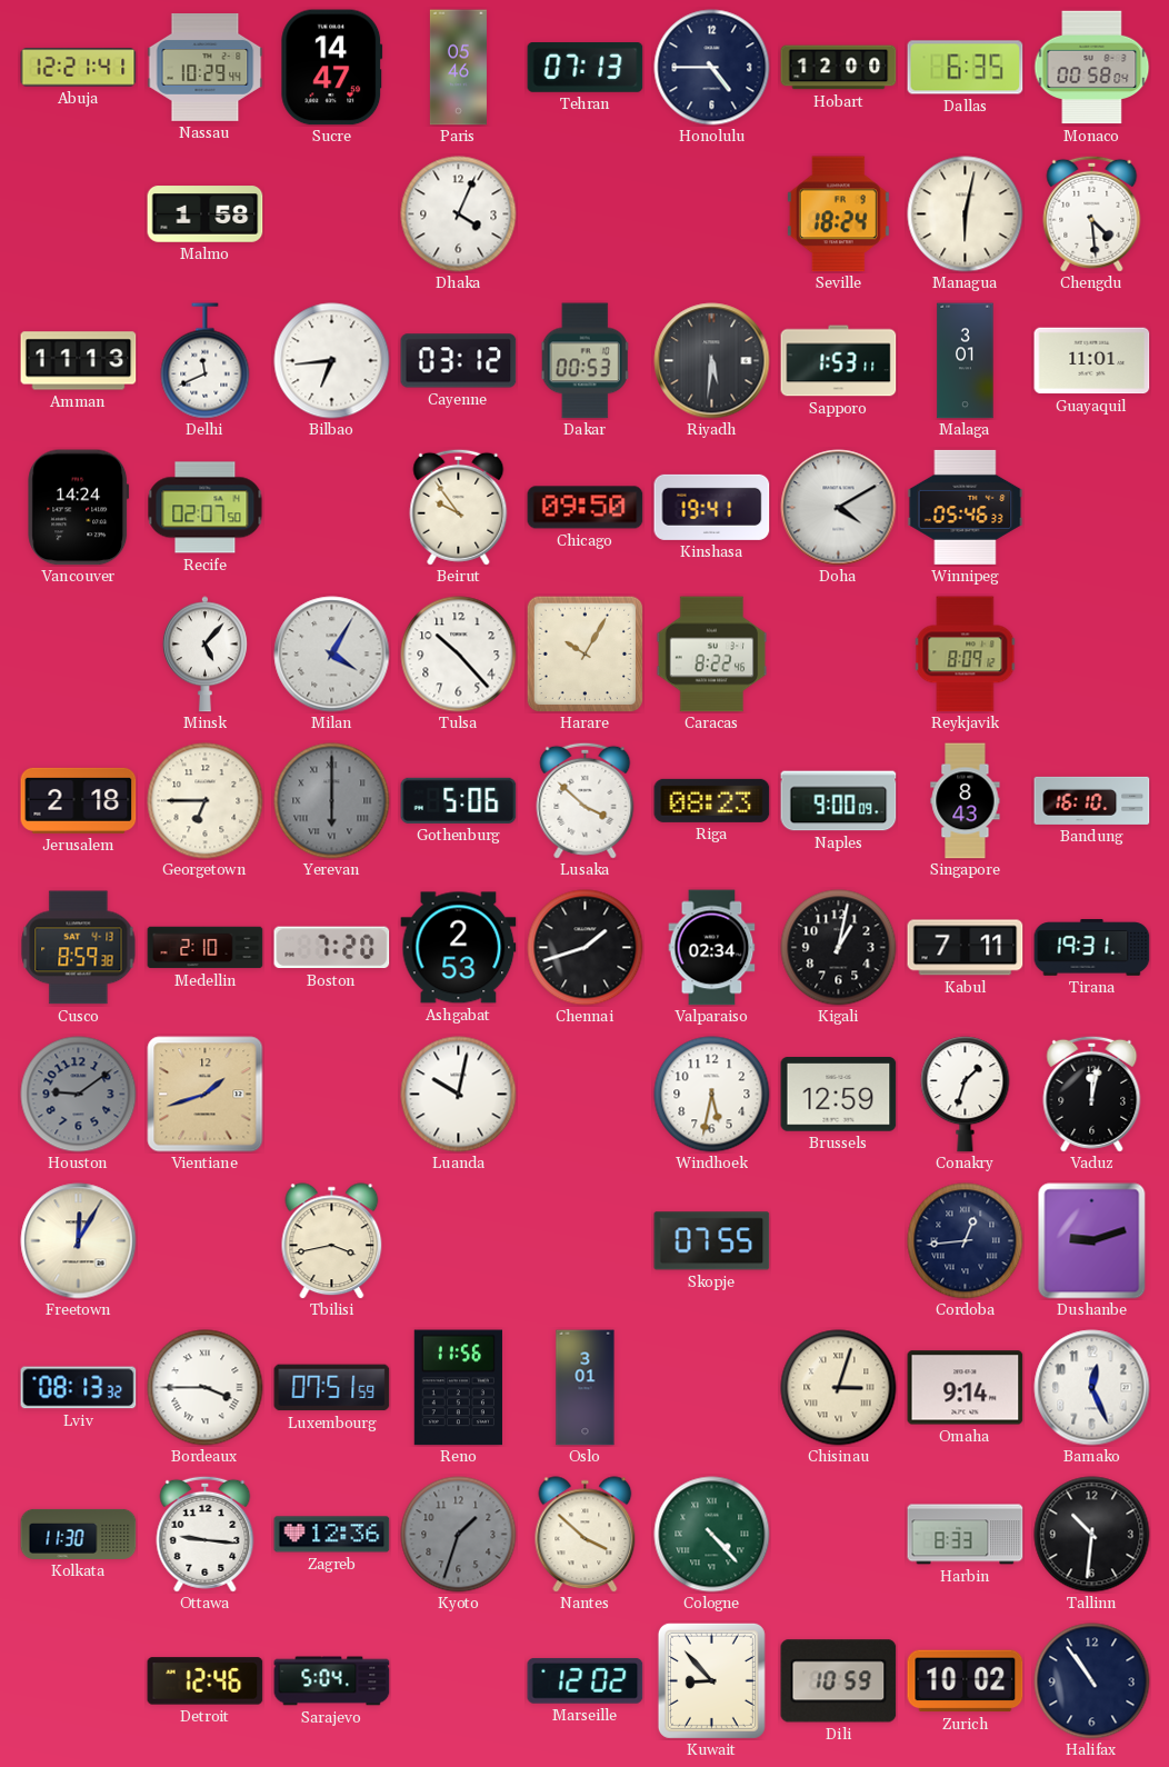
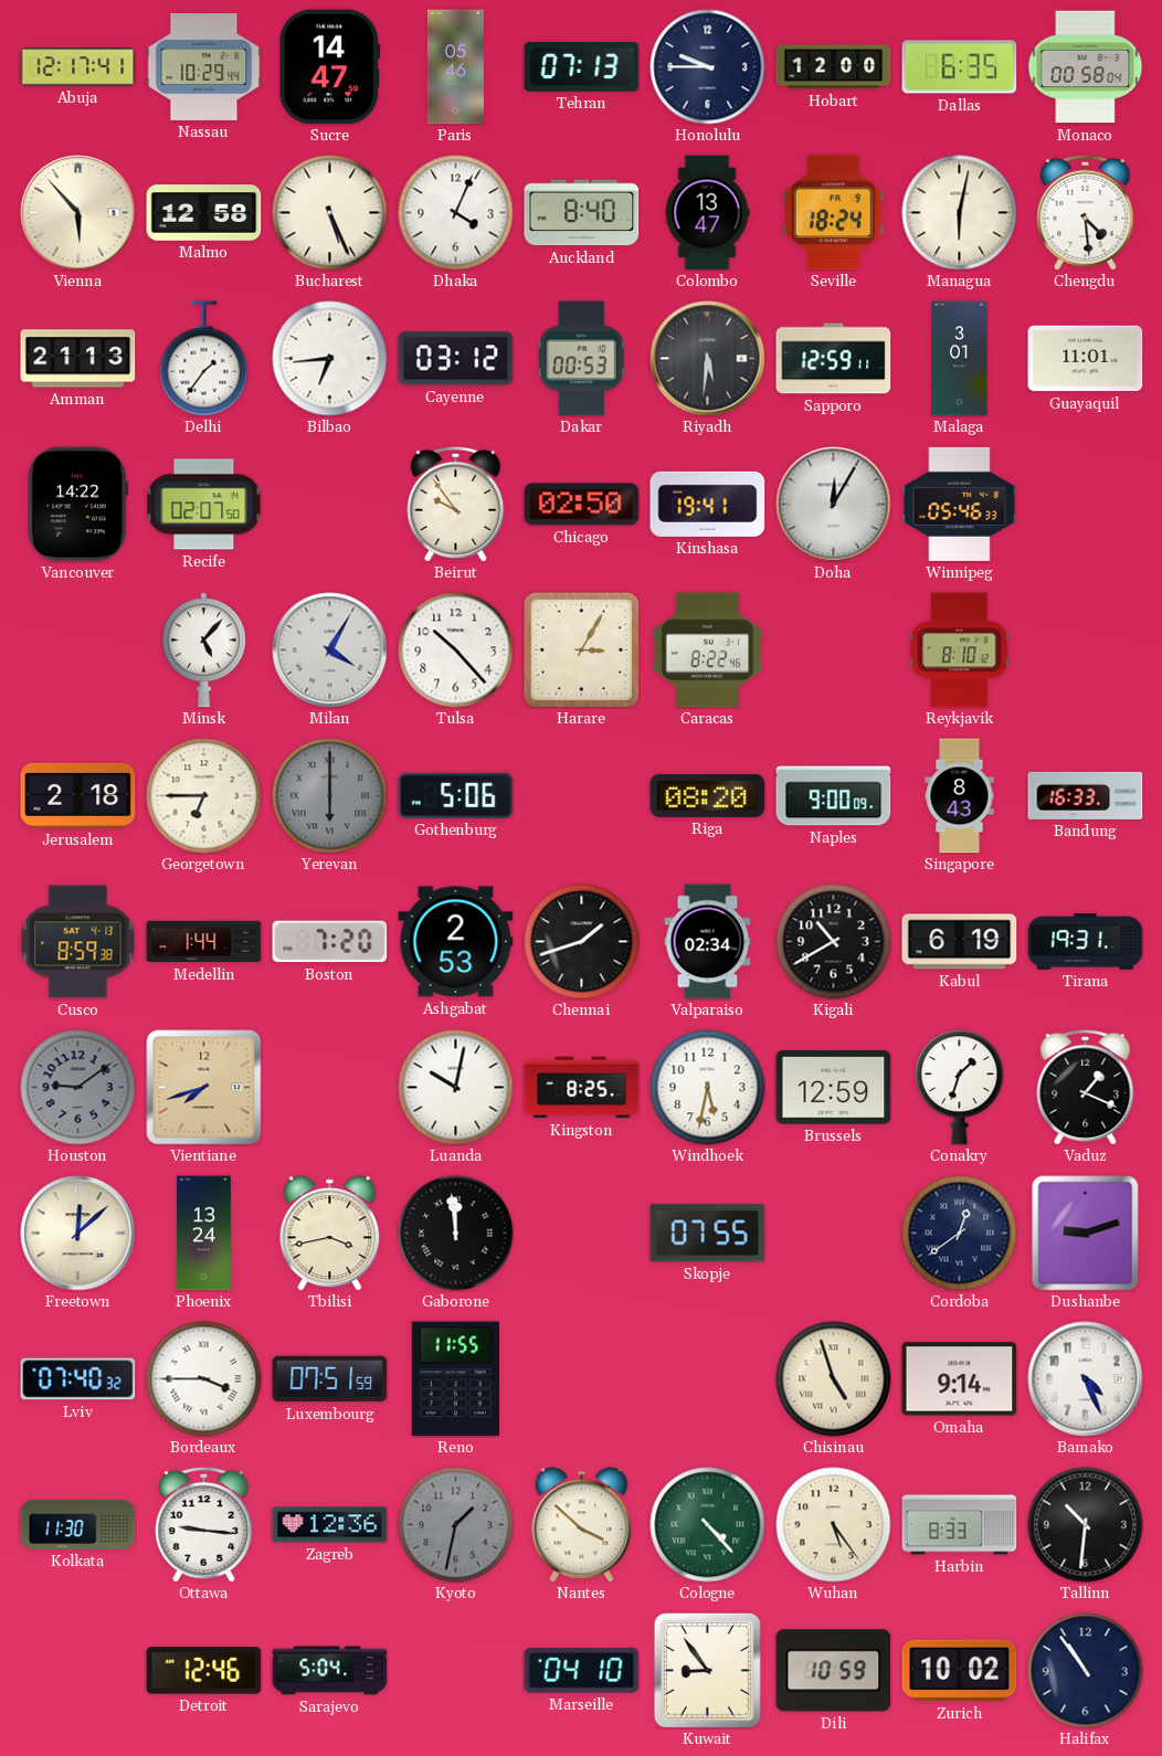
Abuja: 12:21 -> 12:17 (78, 67)
Honolulu: 4:45 -> 9:45 (708, 67)
Vienna: none -> 5:53 (78, 213)
Malmo: 1:58 -> 12:58 (204, 213)
Bucharest: none -> 5:26 (330, 213)
Auckland: none -> 8:40 (582, 213)
Colombo: none -> 13:47 (707, 213)
Amman: 11:13 -> 21:13 (78, 359)
Delhi: 11:41 -> 1:36 (204, 359)
Sapporo: 1:53 -> 12:59 (834, 359)
Vancouver: 14:24 -> 14:22 (78, 505)
Chicago: 09:50 -> 02:50 (582, 505)
Doha: 4:10 -> 12:05 (834, 505)
Harare: 10:05 -> 3:05 (581, 649)
Reykjavik: 8:09 -> 8:10 (960, 650)
Lusaka: 3:52 -> none (586, 800)
Riga: 08:23 -> 08:20 (708, 795)
Bandung: 16:10 -> 16:33 (1086, 795)
Medellin: 2:10 -> 1:44 (204, 942)
Kigali: 1:02 -> 10:40 (834, 942)
Kabul: 7:11 -> 6:19 (960, 942)
Vientiane: 1:42 -> 7:42 (204, 1088)
Kingston: none -> 8:25 (582, 1088)
Vaduz: 12:02 -> 1:19 (1086, 1087)
Freetown: 12:05 -> 12:08 (78, 1234)
Phoenix: none -> 13:24 (203, 1234)
Gaborone: none -> 11:59 (456, 1234)
Cordoba: 12:44 -> 12:39 (960, 1234)
Lviv: 08:13 -> 07:40 (78, 1379)
Reno: 11:56 -> 11:55 (455, 1379)
Oslo: 3:01 -> none (586, 1388)
Chisinau: 3:03 -> 4:57 (834, 1379)
Bamako: 12:26 -> 4:26 (1086, 1379)
Kyoto: 1:33 -> 1:32 (456, 1525)
Wuhan: none -> 5:24 (834, 1525)
Marseille: 12:02 -> 04:10 (582, 1670)
Kuwait: 8:53 -> 8:54 (707, 1670)
